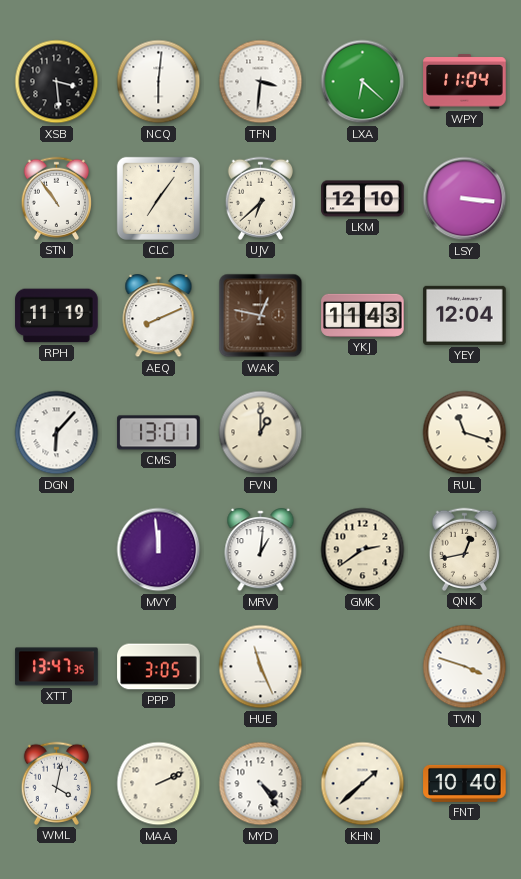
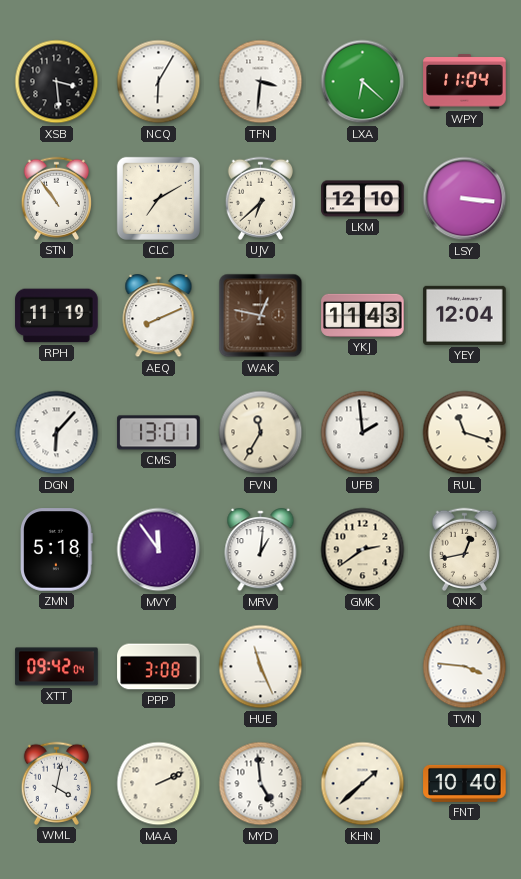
NCQ: 6:01 -> 6:05 (159, 82)
CLC: 7:06 -> 7:10 (158, 198)
FVN: 1:00 -> 11:35 (261, 433)
UFB: none -> 1:59 (363, 433)
ZMN: none -> 5:18 (57, 550)
MVY: 11:59 -> 11:54 (159, 550)
XTT: 13:47 -> 09:42 (57, 667)
PPP: 3:05 -> 3:08 (159, 667)
TVN: 3:48 -> 3:46 (465, 667)
MYD: 4:24 -> 4:59 (261, 784)
